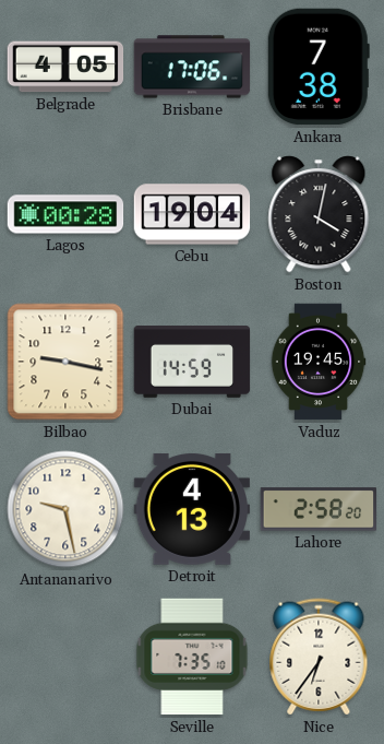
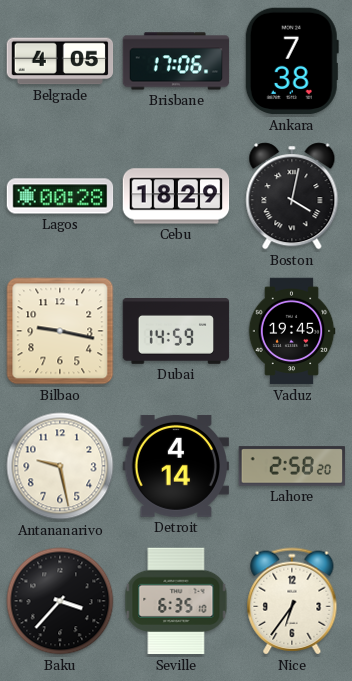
Cebu: 19:04 -> 18:29 (176, 196)
Detroit: 4:13 -> 4:14 (175, 466)
Baku: none -> 3:37 (60, 601)
Seville: 7:35 -> 6:35 (176, 601)
